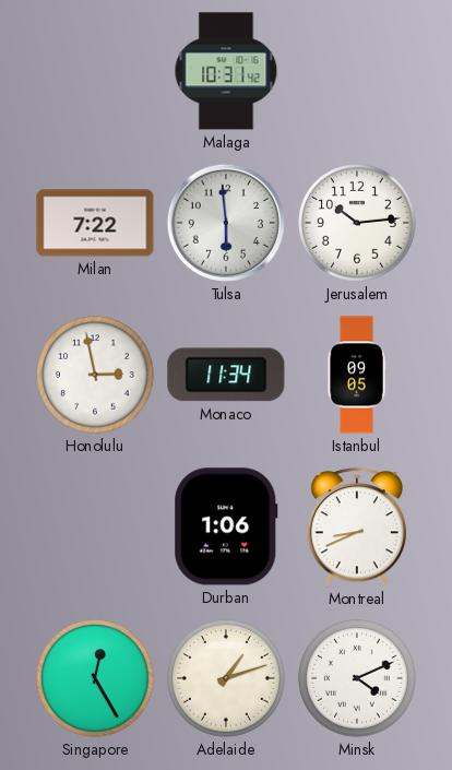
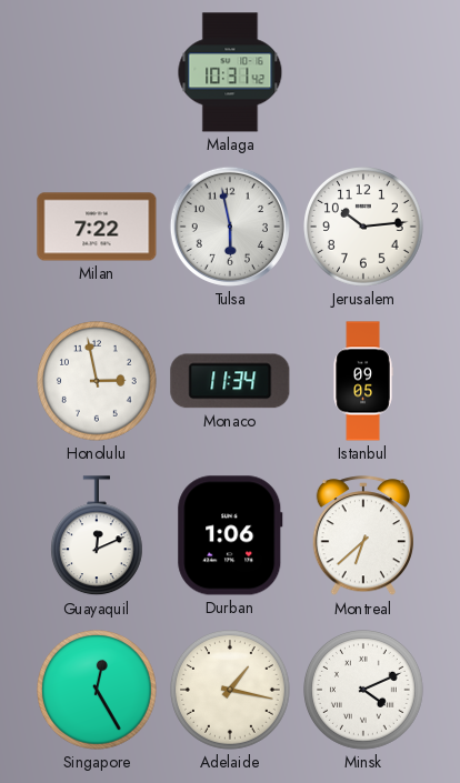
Tulsa: 5:59 -> 5:58 (230, 227)
Guayaquil: none -> 12:11 (97, 536)
Montreal: 8:41 -> 6:38 (362, 536)
Adelaide: 1:12 -> 1:17 (231, 691)
